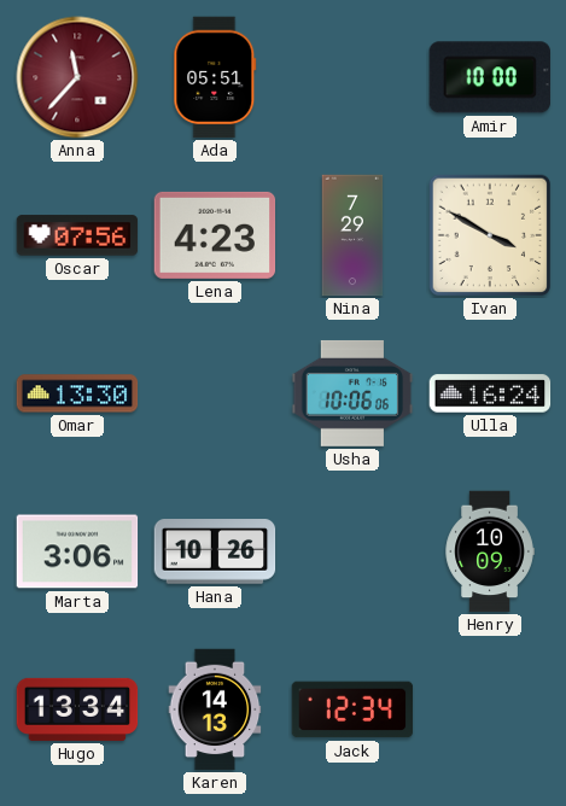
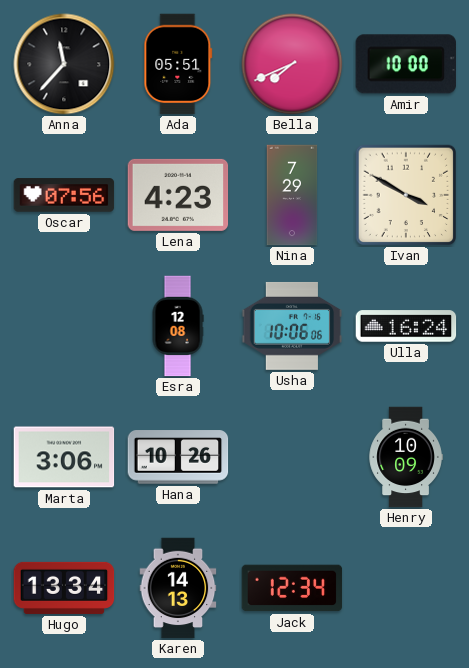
Anna dial: burgundy -> black (64, 64)
Bella: none -> 7:41 (292, 64)
Omar: 13:30 -> none (77, 393)
Esra: none -> 12:08 (178, 326)
